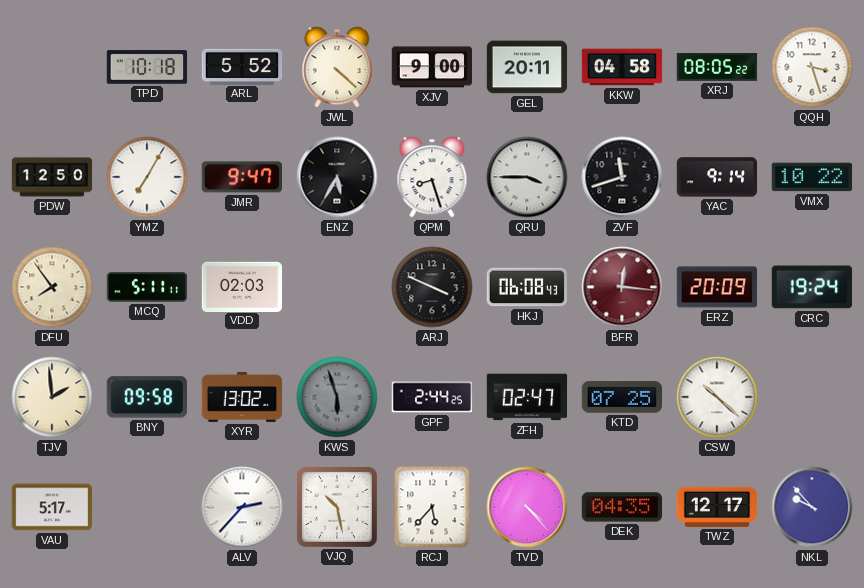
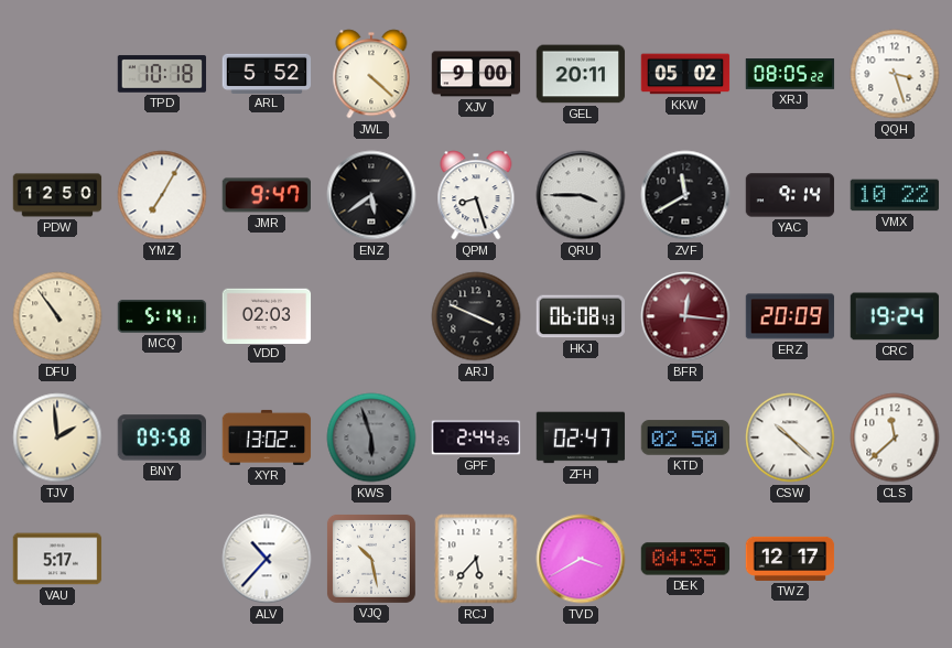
KKW: 04:58 -> 05:02 (685, 74)
ENZ: 5:35 -> 5:39 (371, 195)
ZVF: 11:42 -> 11:40 (685, 195)
DFU: 7:54 -> 10:54 (57, 316)
MCQ: 5:11 -> 5:14 (162, 316)
KTD: 07:25 -> 02:50 (685, 438)
CLS: none -> 11:38 (895, 438)
ALV: 2:37 -> 10:37 (267, 559)
TVD: 4:23 -> 3:40 (581, 559)
NKL: 9:53 -> none (812, 507)
